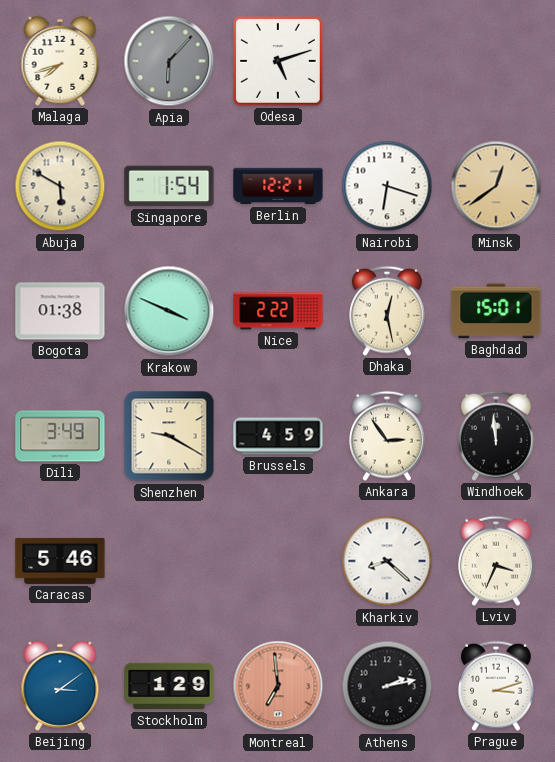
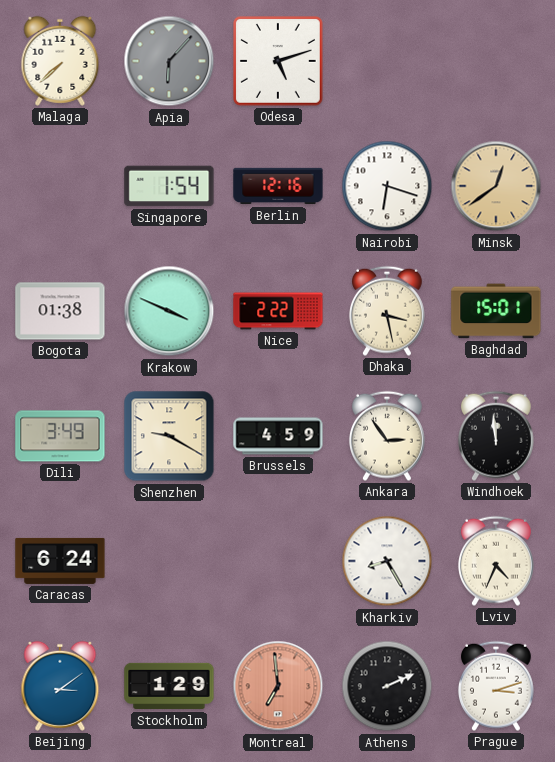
Malaga: 7:42 -> 7:38 (60, 61)
Abuja: 5:50 -> none (60, 186)
Berlin: 12:21 -> 12:16 (278, 186)
Dhaka: 12:28 -> 3:28 (387, 311)
Caracas: 5:46 -> 6:24 (60, 561)
Kharkiv: 8:22 -> 8:25 (387, 561)
Lviv: 3:34 -> 4:34 (496, 561)
Athens: 2:13 -> 2:11 (387, 686)
